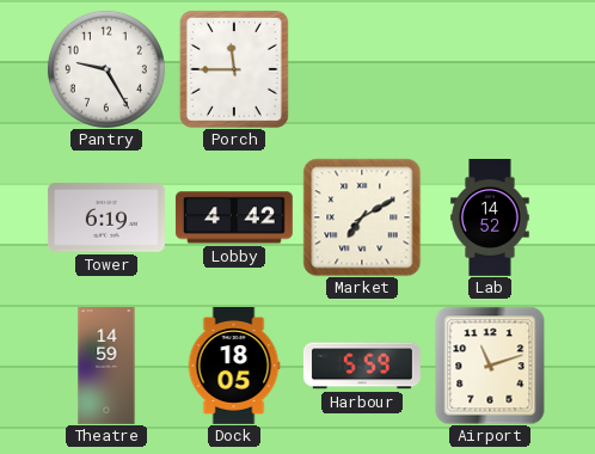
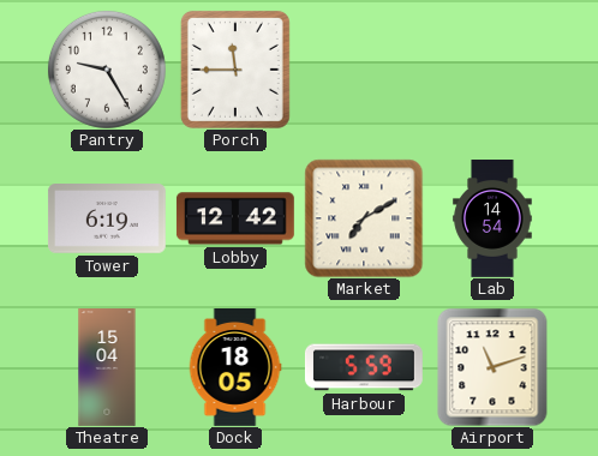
Lobby: 4:42 -> 12:42 (235, 218)
Lab: 14:52 -> 14:54 (492, 220)
Theatre: 14:59 -> 15:04 (107, 368)
